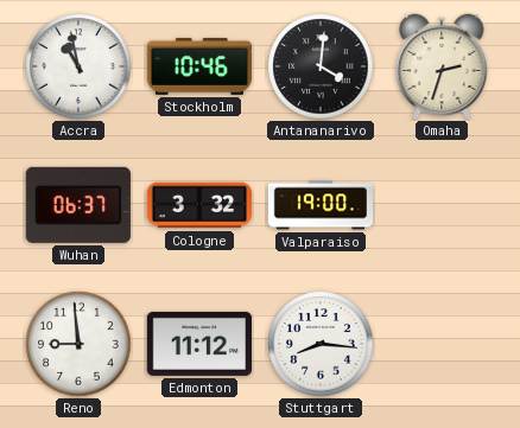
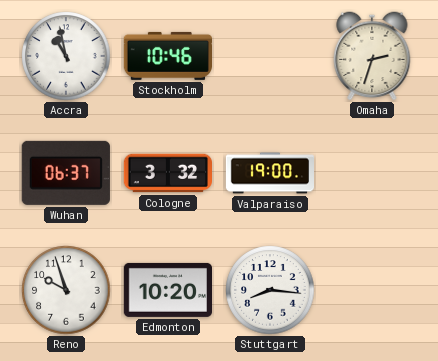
Antananarivo: 4:01 -> none (321, 66)
Reno: 8:59 -> 9:57 (66, 290)
Edmonton: 11:12 -> 10:20 (167, 290)
